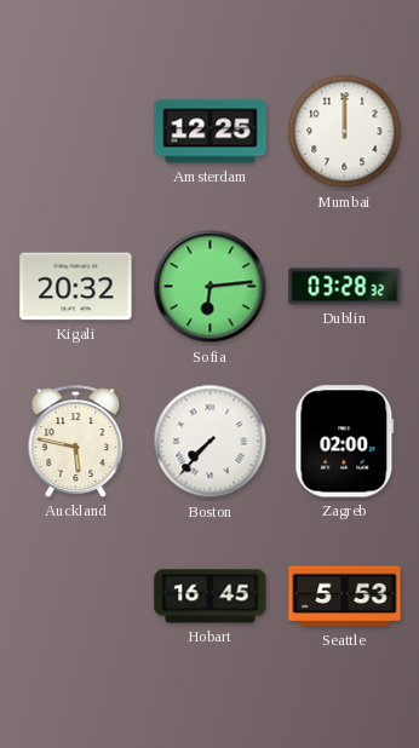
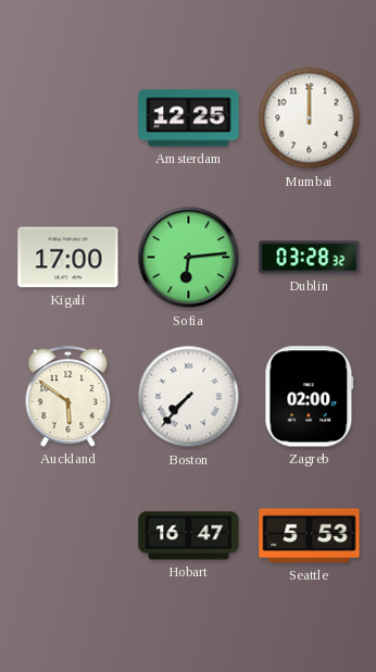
Kigali: 20:32 -> 17:00 (68, 258)
Auckland: 5:47 -> 5:51 (68, 396)
Hobart: 16:45 -> 16:47 (189, 536)
